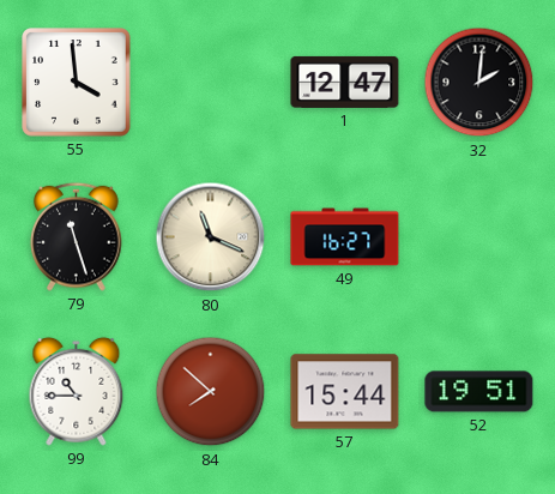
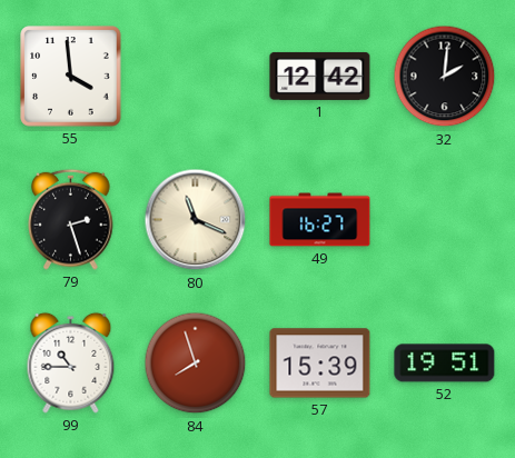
1: 12:47 -> 12:42 (320, 76)
79: 11:27 -> 2:27 (71, 219)
84: 7:52 -> 7:57 (196, 364)
57: 15:44 -> 15:39 (320, 364)
